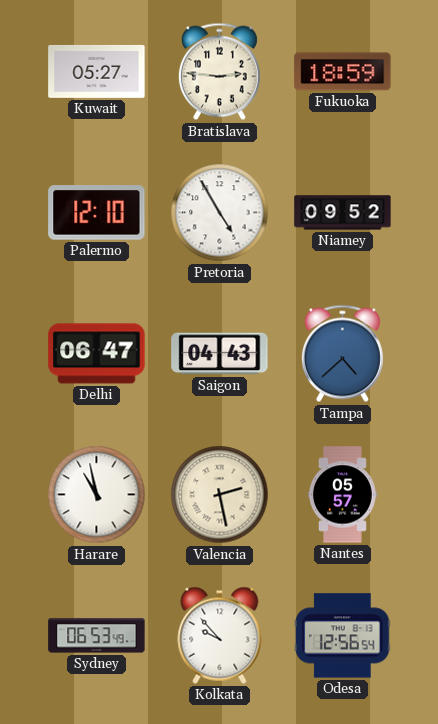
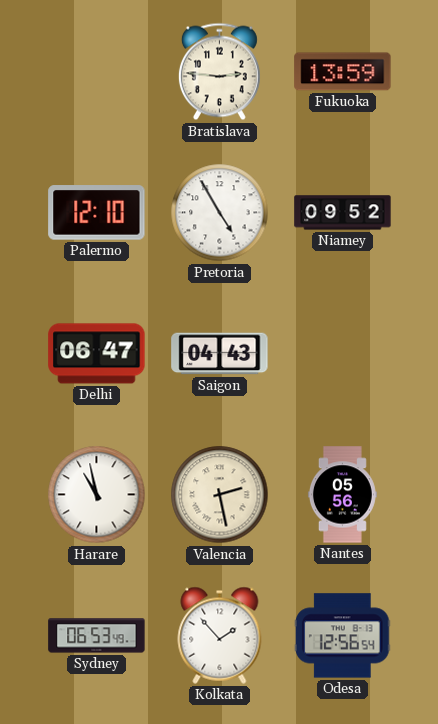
Kuwait: 05:27 -> none (97, 71)
Fukuoka: 18:59 -> 13:59 (343, 72)
Tampa: 4:38 -> none (342, 354)
Nantes: 05:57 -> 05:56 (342, 495)
Kolkata: 9:53 -> 1:53 (220, 635)
